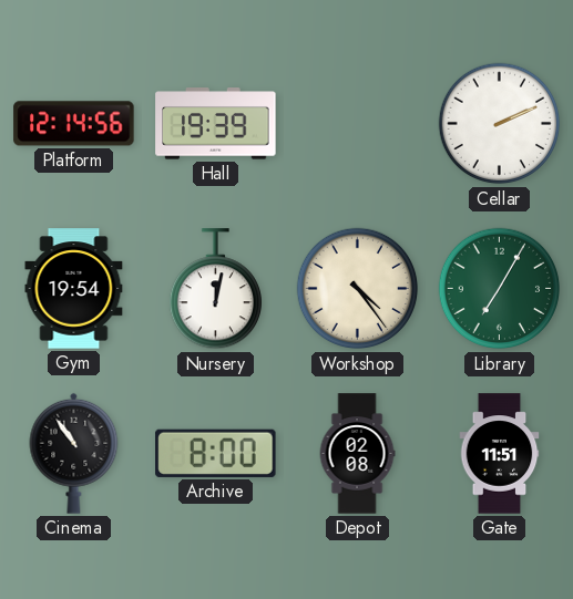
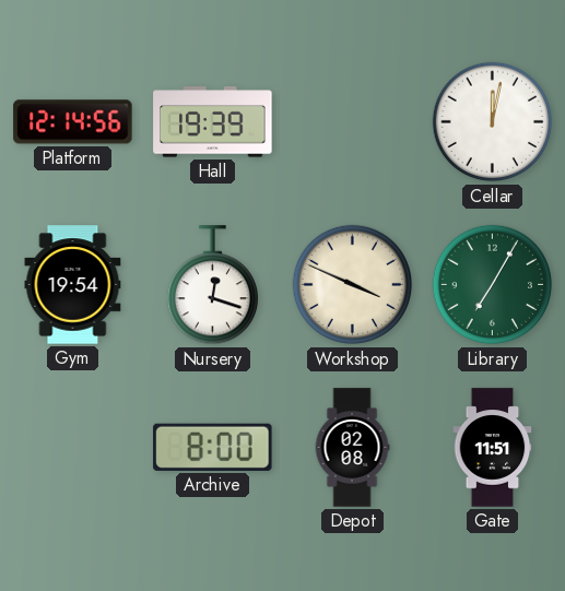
Cellar: 2:11 -> 12:02 (493, 122)
Nursery: 12:02 -> 12:18 (212, 285)
Workshop: 4:24 -> 3:49 (353, 285)
Cinema: 10:54 -> none (74, 453)
